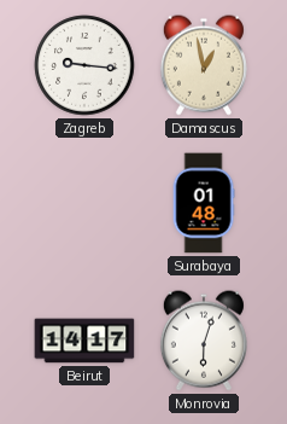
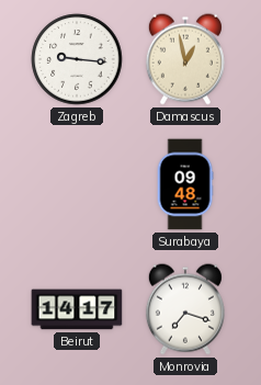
Surabaya: 01:48 -> 09:48 (185, 184)
Monrovia: 6:03 -> 7:18 (185, 309)
